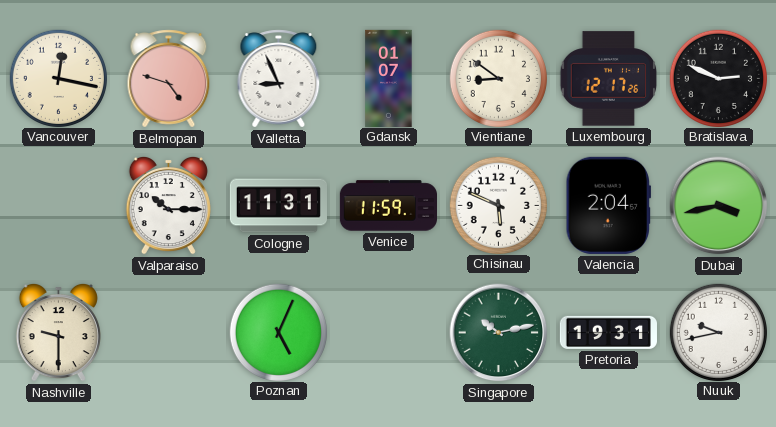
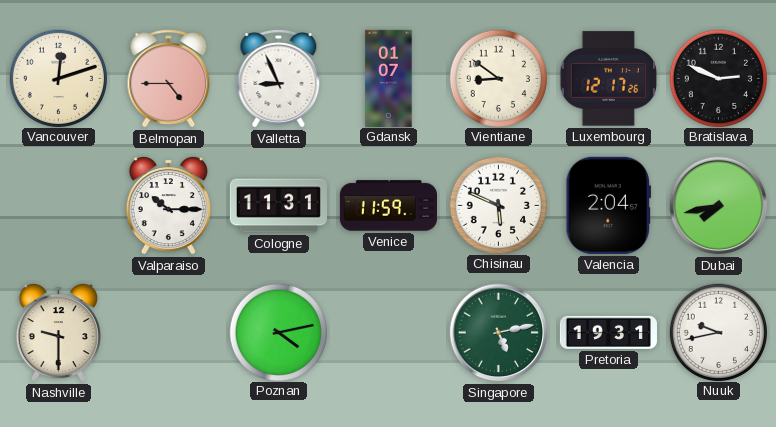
Vancouver: 12:17 -> 12:12 (58, 78)
Belmopan: 4:48 -> 4:45 (169, 79)
Dubai: 3:43 -> 7:43 (719, 206)
Poznan: 5:04 -> 4:13 (278, 332)
Singapore: 10:13 -> 5:13 (499, 333)
